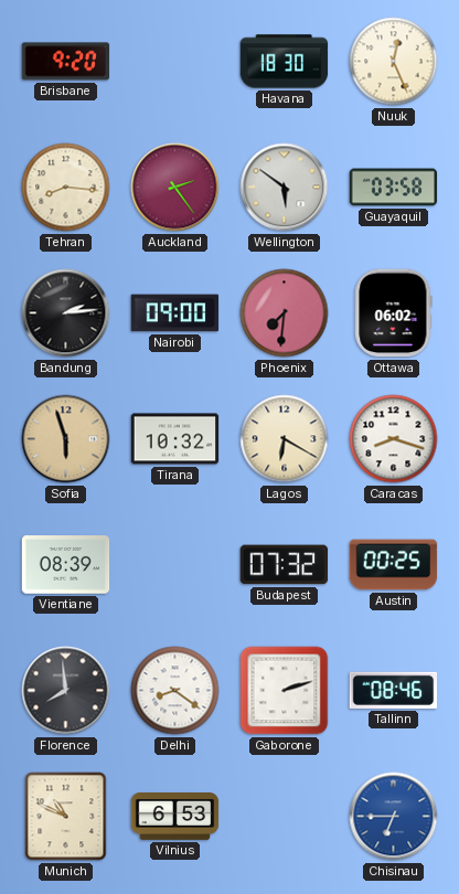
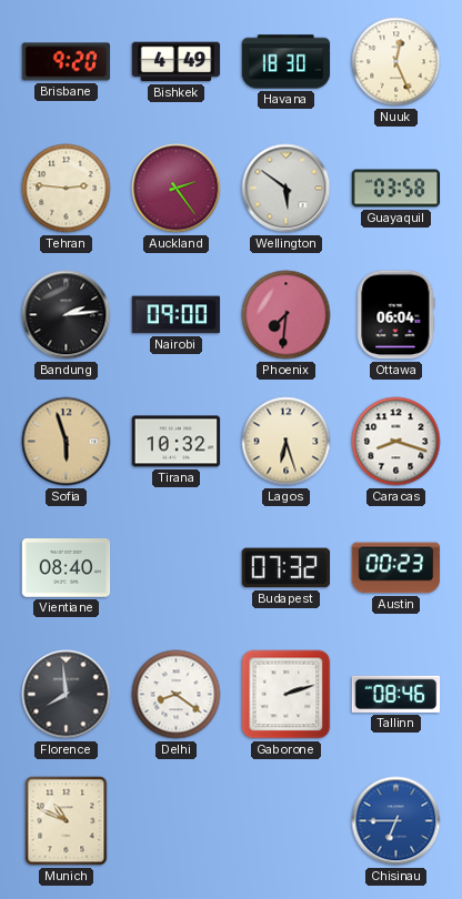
Bishkek: none -> 4:49 (177, 62)
Tehran: 8:16 -> 2:46 (67, 189)
Ottawa: 06:02 -> 06:04 (396, 315)
Lagos: 6:20 -> 6:27 (287, 442)
Vientiane: 08:39 -> 08:40 (67, 568)
Austin: 00:25 -> 00:23 (396, 568)
Vilnius: 6:53 -> none (175, 817)
